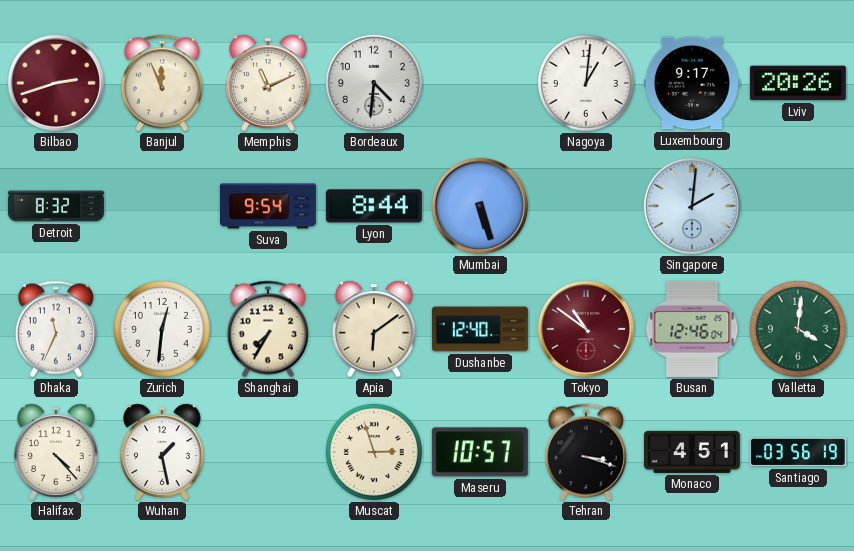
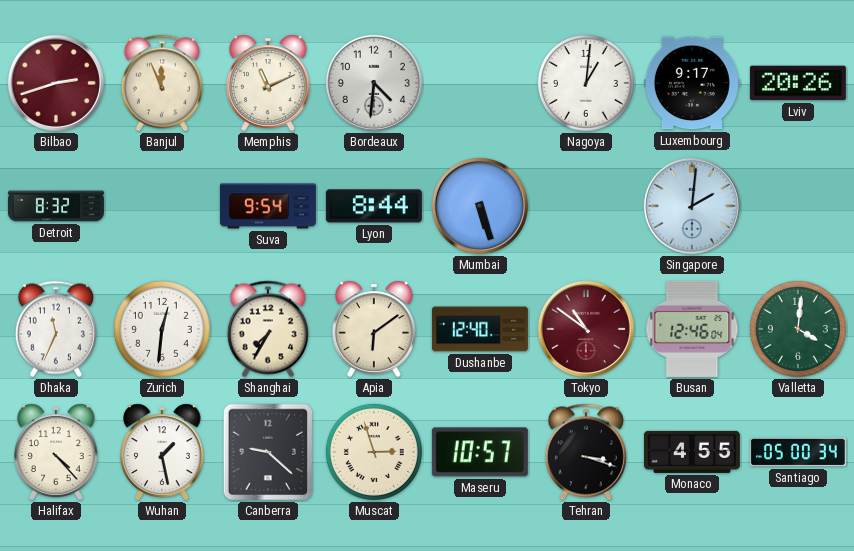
Canberra: none -> 9:22 (268, 452)
Monaco: 4:51 -> 4:55 (692, 452)
Santiago: 03:56 -> 05:00 (798, 452)
